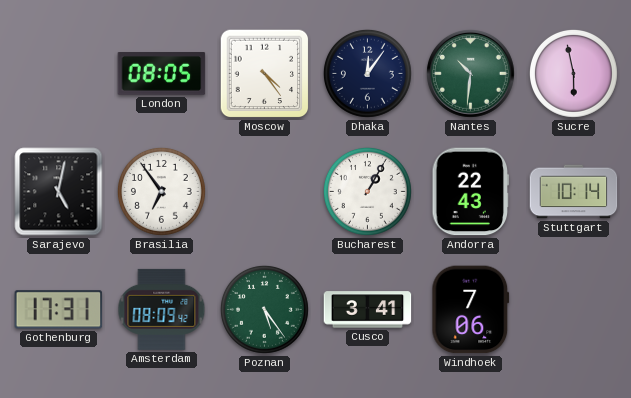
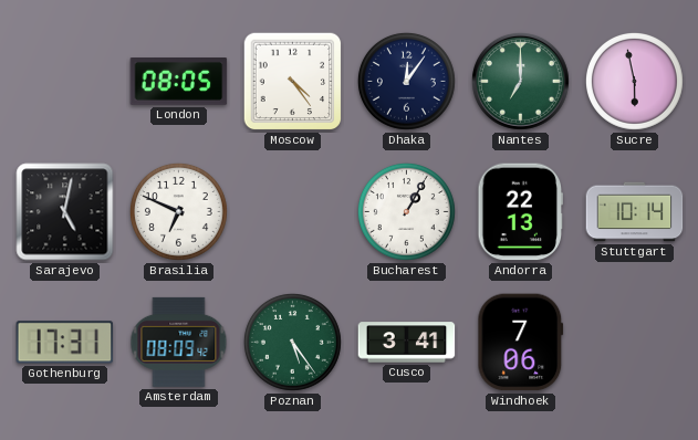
Nantes: 10:31 -> 7:00 (521, 82)
Brasilia: 6:54 -> 6:49 (178, 211)
Andorra: 22:43 -> 22:13 (521, 212)
